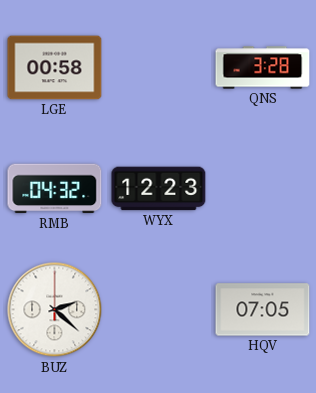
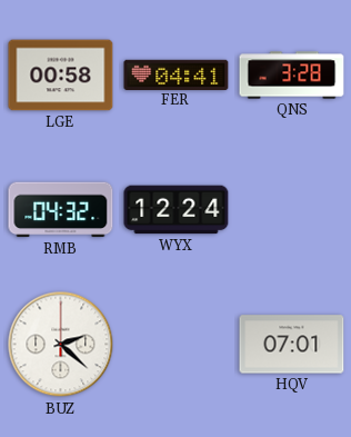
FER: none -> 04:41 (177, 75)
WYX: 12:23 -> 12:24 (177, 210)
HQV: 07:05 -> 07:01 (292, 345)
